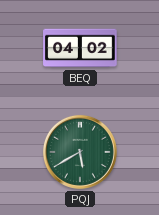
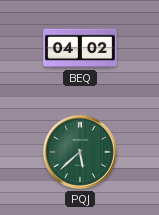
PQJ: 5:40 -> 5:38 (80, 152)
